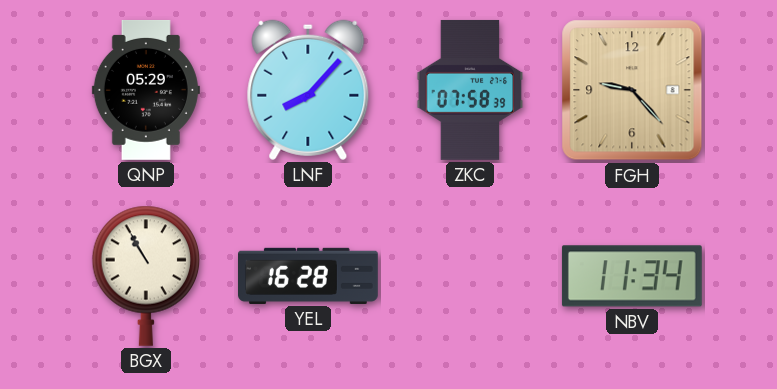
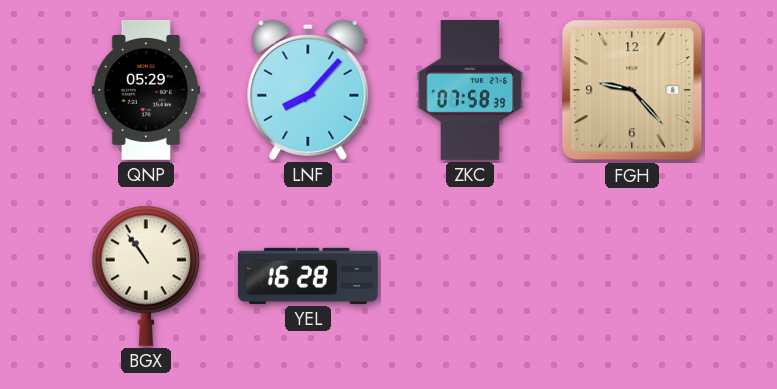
BGX: 10:55 -> 10:54 (146, 276)
NBV: 11:34 -> none (632, 276)
